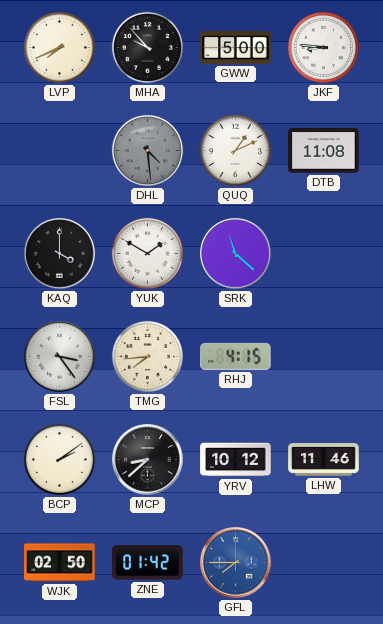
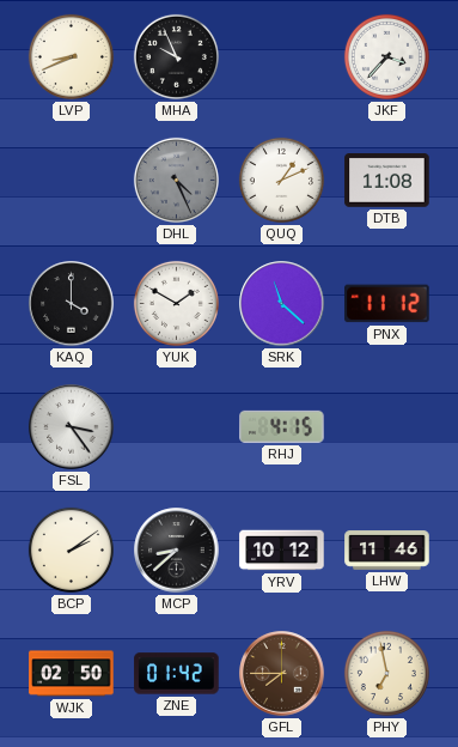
LVP: 7:41 -> 8:41 (71, 56)
MHA: 9:53 -> 9:56 (176, 56)
GWW: 5:00 -> none (236, 48)
JKF: 8:46 -> 3:37 (386, 56)
DHL: 4:29 -> 4:26 (176, 180)
PNX: none -> 11:12 (387, 304)
TMG: 7:44 -> none (147, 356)
GFL dial: blue -> brown (282, 674)
PHY: none -> 6:58 (386, 673)
